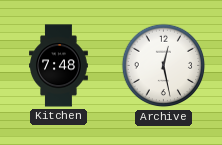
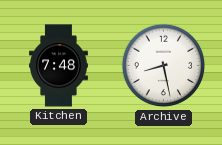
Archive: 12:28 -> 8:28 (164, 66)
